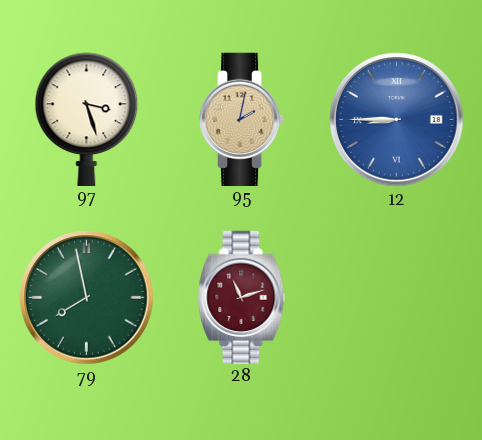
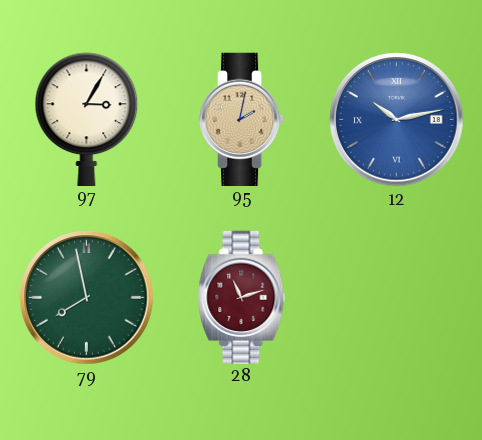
97: 3:27 -> 3:05 (87, 119)
12: 8:45 -> 10:13 (397, 120)
